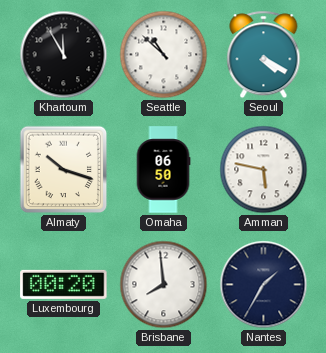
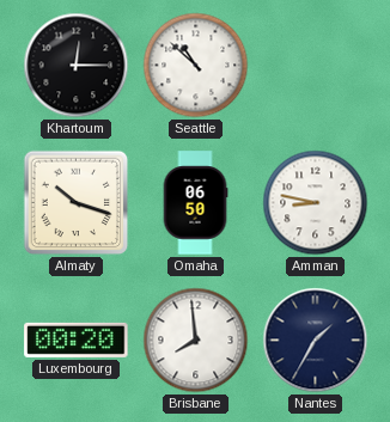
Khartoum: 11:55 -> 12:15 (77, 66)
Seoul: 4:20 -> none (264, 55)
Amman: 5:47 -> 8:47 (316, 203)
